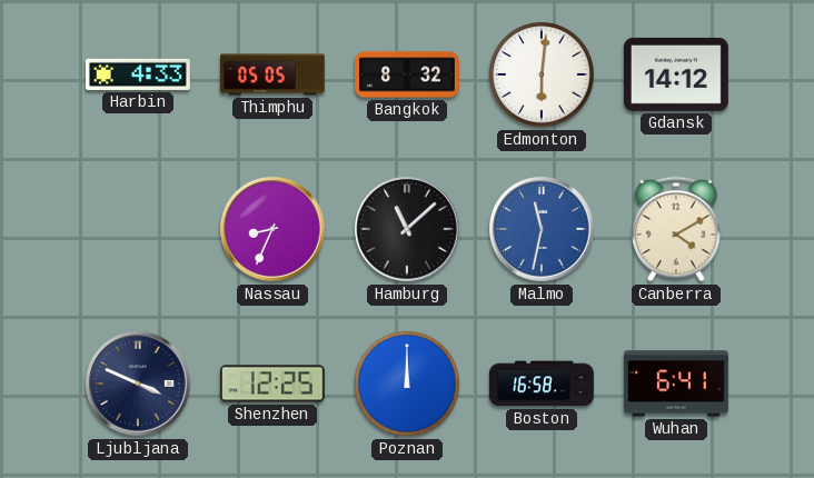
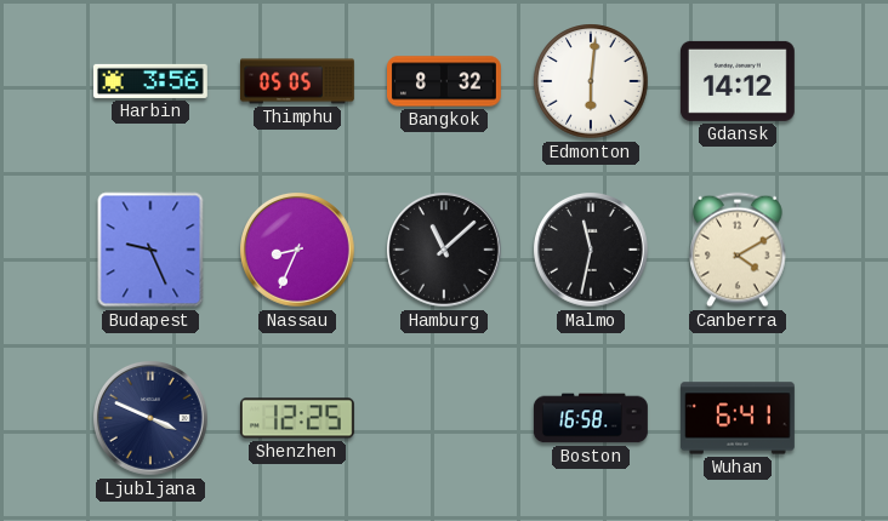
Harbin: 4:33 -> 3:56 (150, 81)
Budapest: none -> 9:26 (150, 250)
Malmo dial: blue -> black (592, 251)
Poznan: 12:00 -> none (407, 384)
